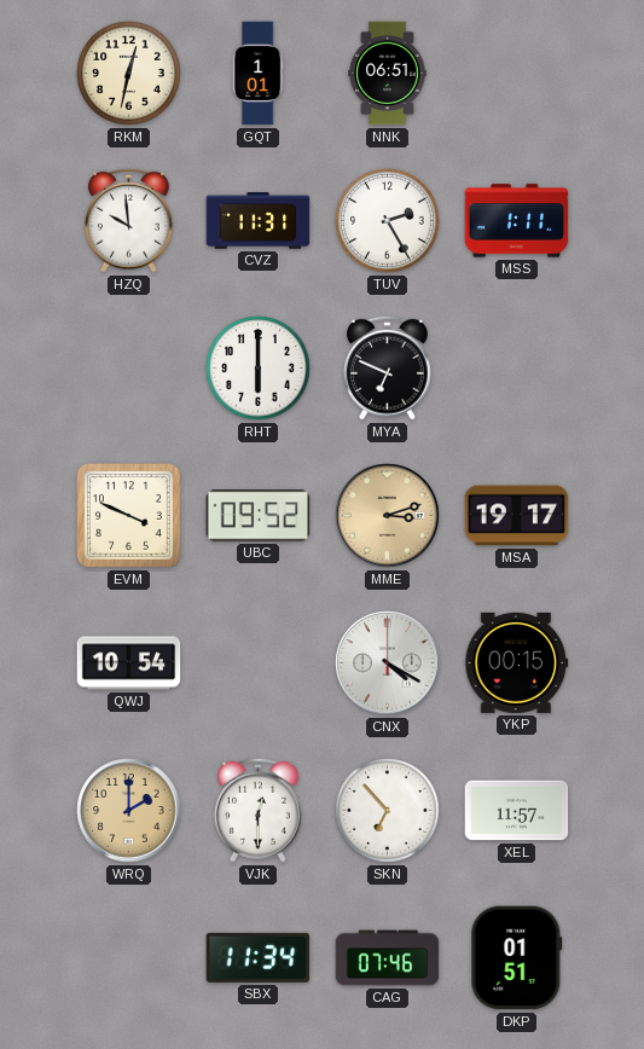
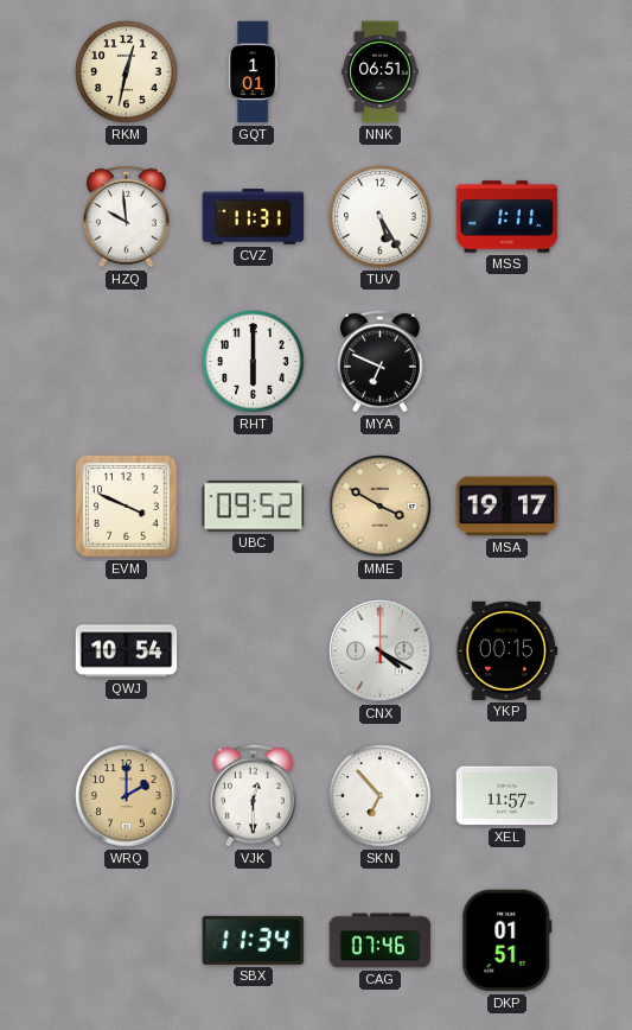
TUV: 2:25 -> 5:25 (381, 217)
MME: 3:12 -> 3:50 (381, 507)
